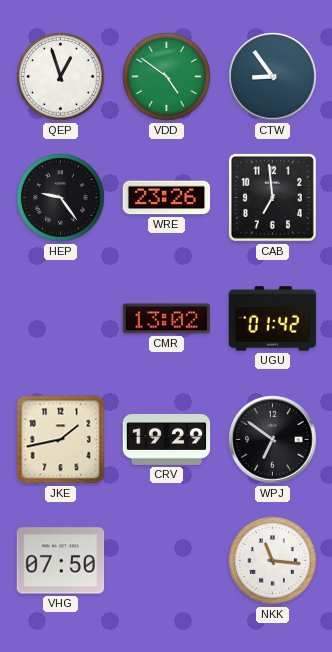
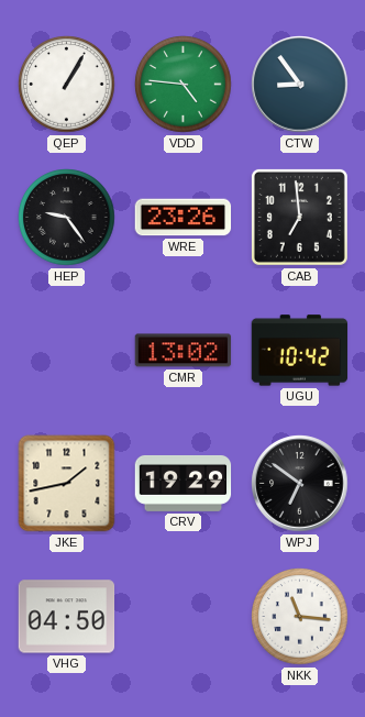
QEP: 12:57 -> 1:05 (67, 85)
VDD: 4:51 -> 4:46 (184, 85)
UGU: 01:42 -> 10:42 (300, 351)
VHG: 07:50 -> 04:50 (67, 617)
